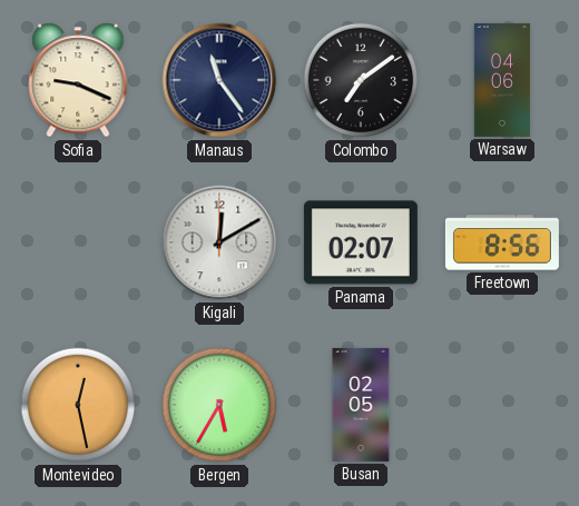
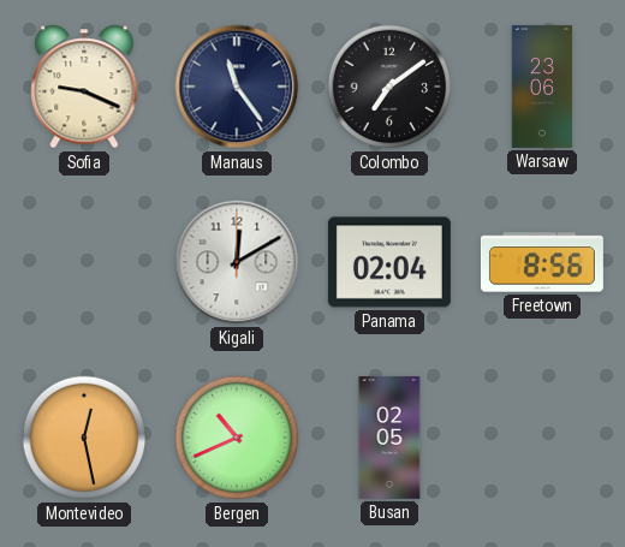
Warsaw: 04:06 -> 23:06 (541, 87)
Panama: 02:07 -> 02:04 (389, 262)
Bergen: 5:35 -> 10:41 (237, 438)
